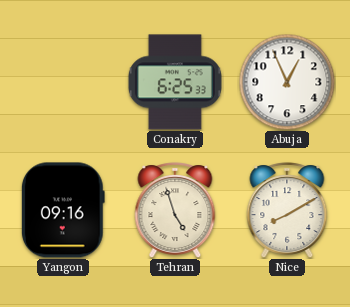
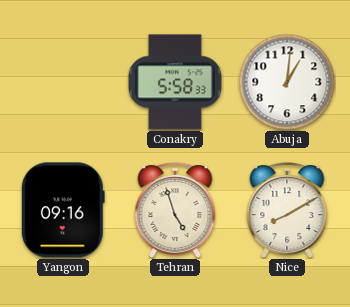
Conakry: 6:25 -> 5:58 (175, 82)
Abuja: 12:56 -> 1:01 (287, 82)
